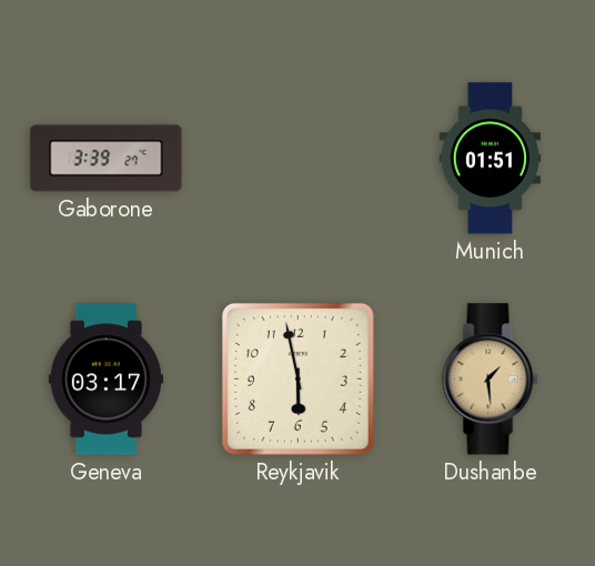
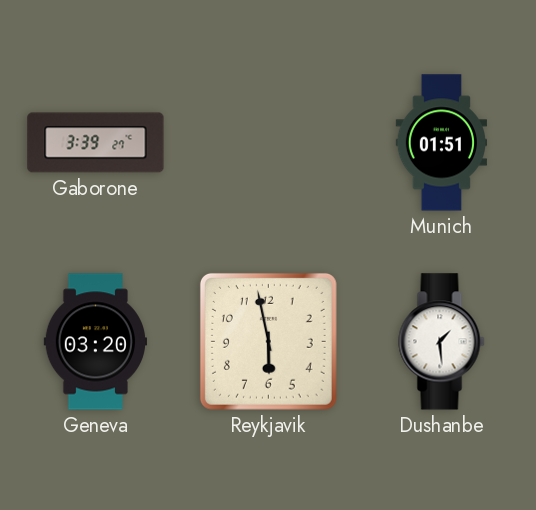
Geneva: 03:17 -> 03:20 (95, 342)
Dushanbe dial: champagne -> white (442, 342)
